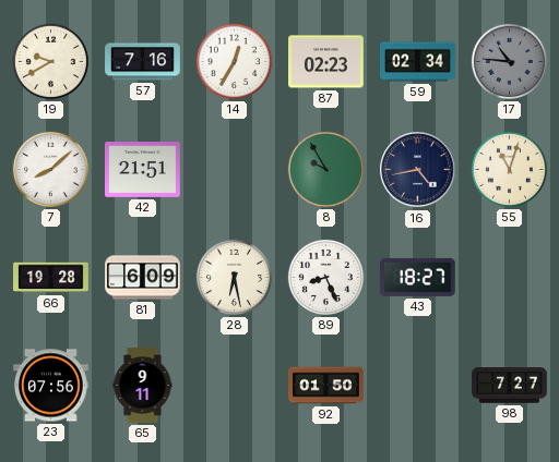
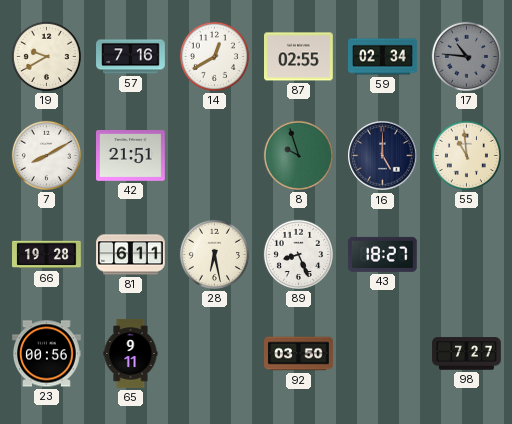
14: 12:35 -> 12:40 (214, 56)
87: 02:23 -> 02:55 (299, 57)
7: 8:08 -> 8:10 (46, 155)
8: 9:55 -> 9:57 (298, 155)
16: 4:43 -> 5:00 (383, 156)
55: 11:03 -> 10:59 (466, 155)
81: 6:09 -> 6:11 (131, 255)
23: 07:56 -> 00:56 (47, 354)
92: 01:50 -> 03:50 (299, 354)
